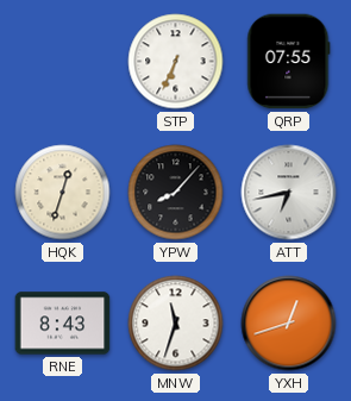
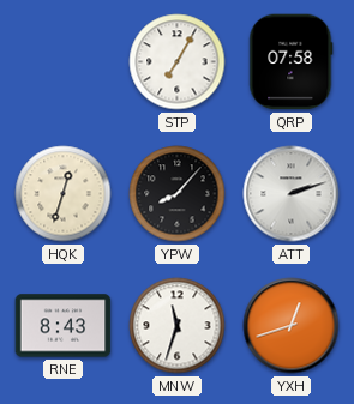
STP: 6:34 -> 7:05 (178, 62)
QRP: 07:55 -> 07:58 (292, 62)
ATT: 6:43 -> 2:12 (292, 194)
